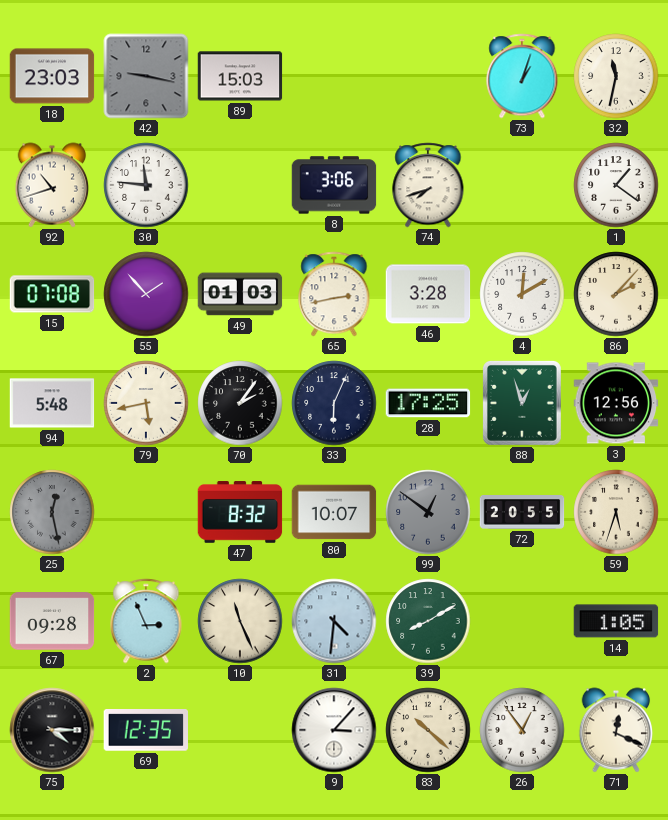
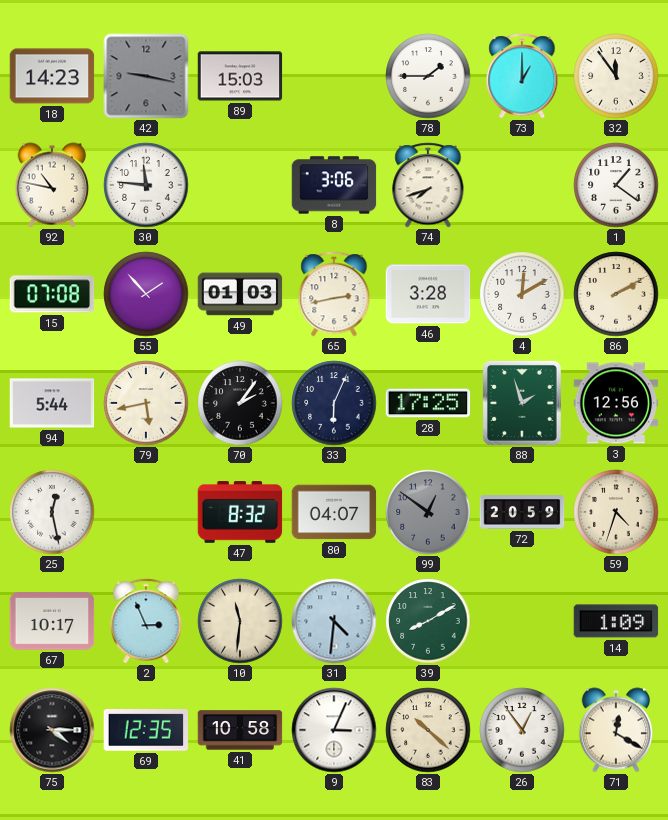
18: 23:03 -> 14:23 (52, 76)
78: none -> 1:45 (428, 76)
73: 1:03 -> 1:00 (522, 76)
32: 11:32 -> 11:54 (616, 76)
92: 10:42 -> 10:47 (52, 185)
86: 2:07 -> 2:10 (616, 294)
94: 5:48 -> 5:44 (52, 403)
88: 12:57 -> 1:57 (522, 403)
25 dial: grey -> white (52, 512)
80: 10:07 -> 04:07 (334, 512)
72: 20:55 -> 20:59 (522, 513)
59: 5:33 -> 4:33 (616, 512)
67: 09:28 -> 10:17 (52, 621)
10: 11:26 -> 11:31 (240, 621)
14: 1:05 -> 1:09 (616, 621)
41: none -> 10:58 (240, 730)
9: 3:07 -> 3:04 (334, 730)
71: 12:19 -> 12:20 (616, 730)
